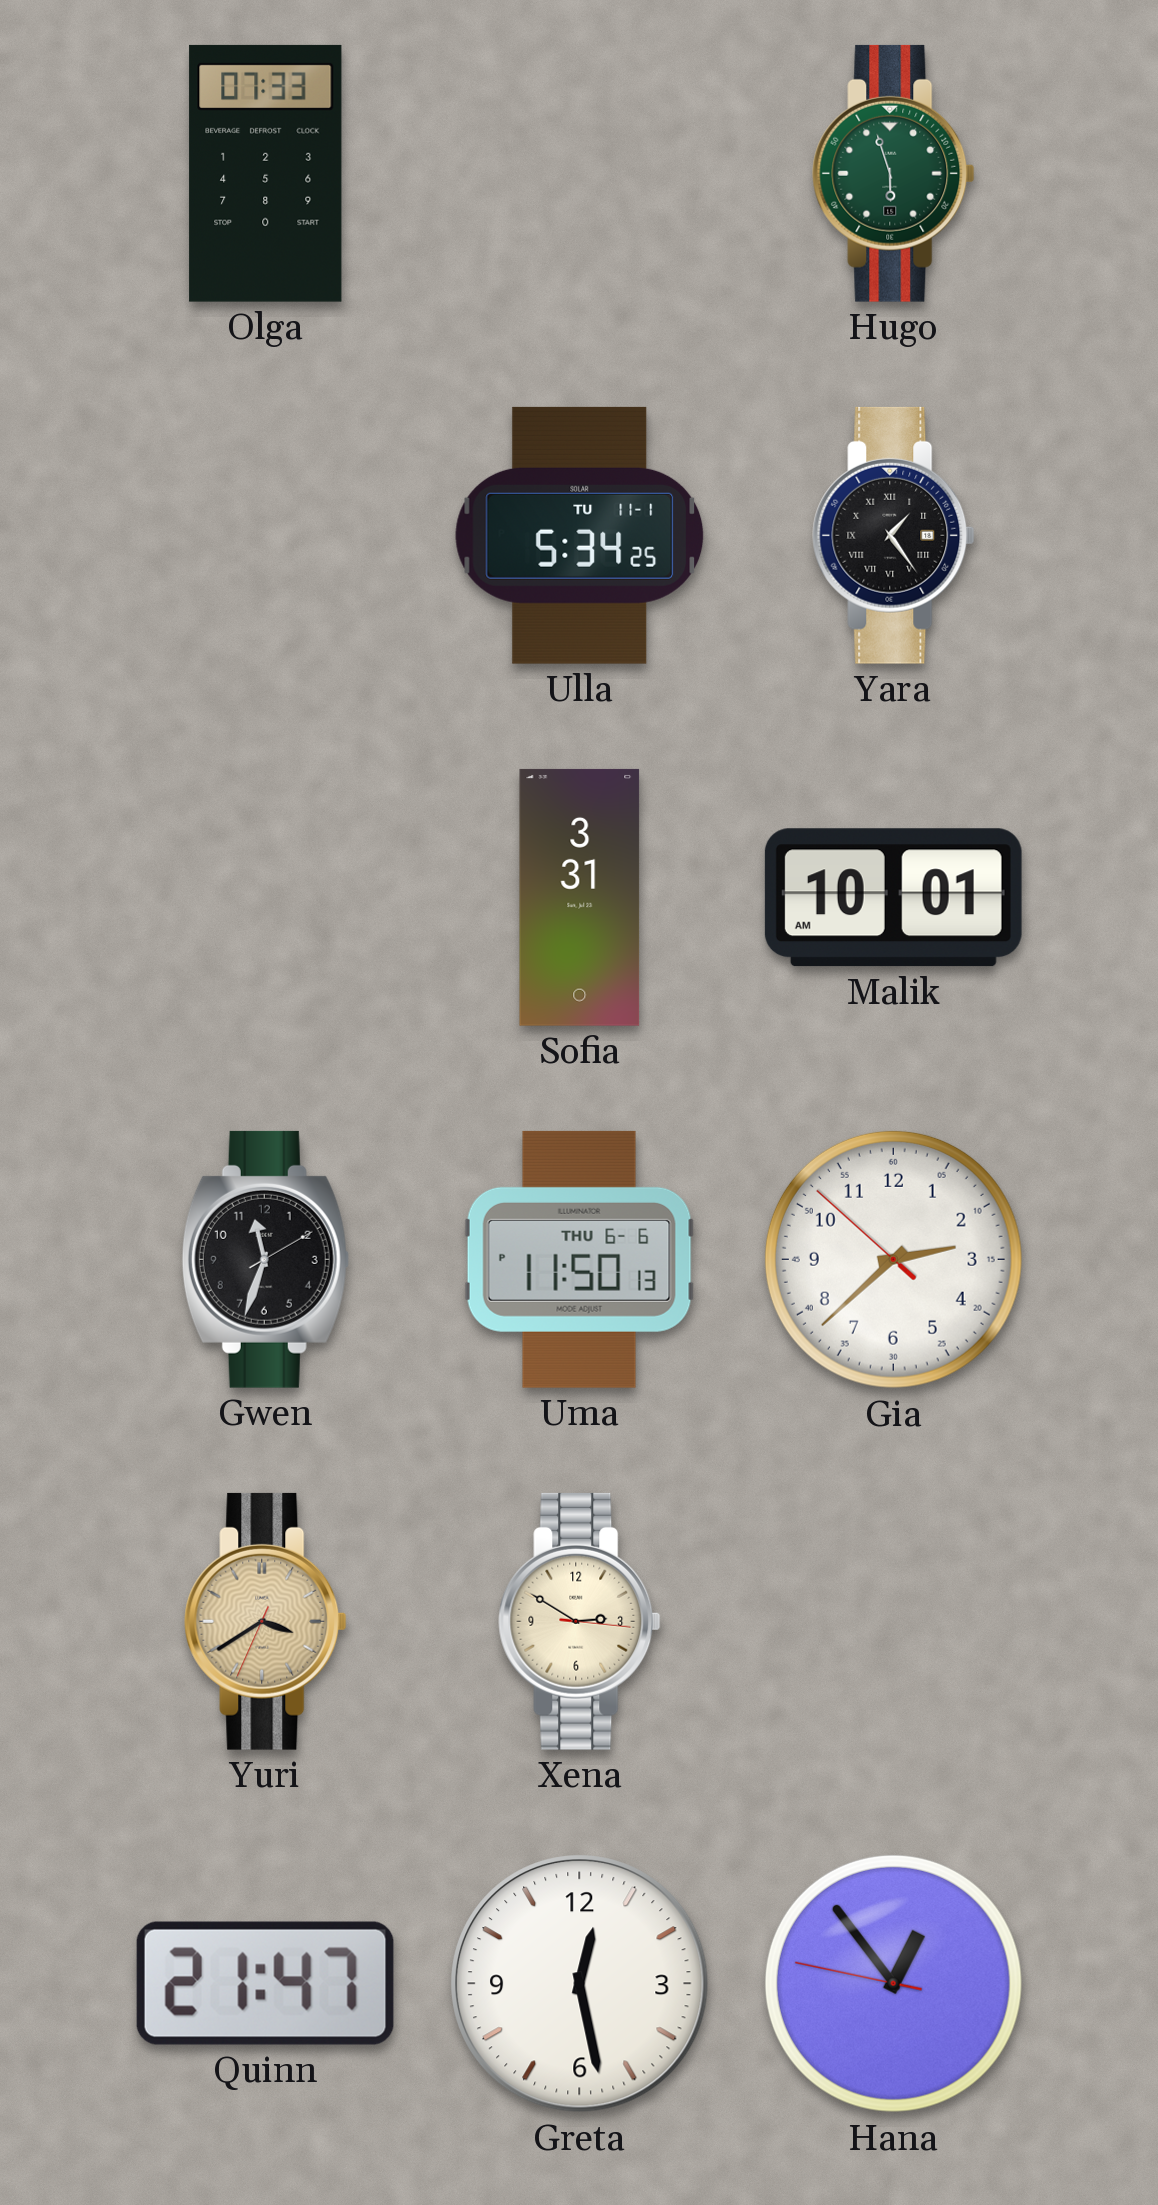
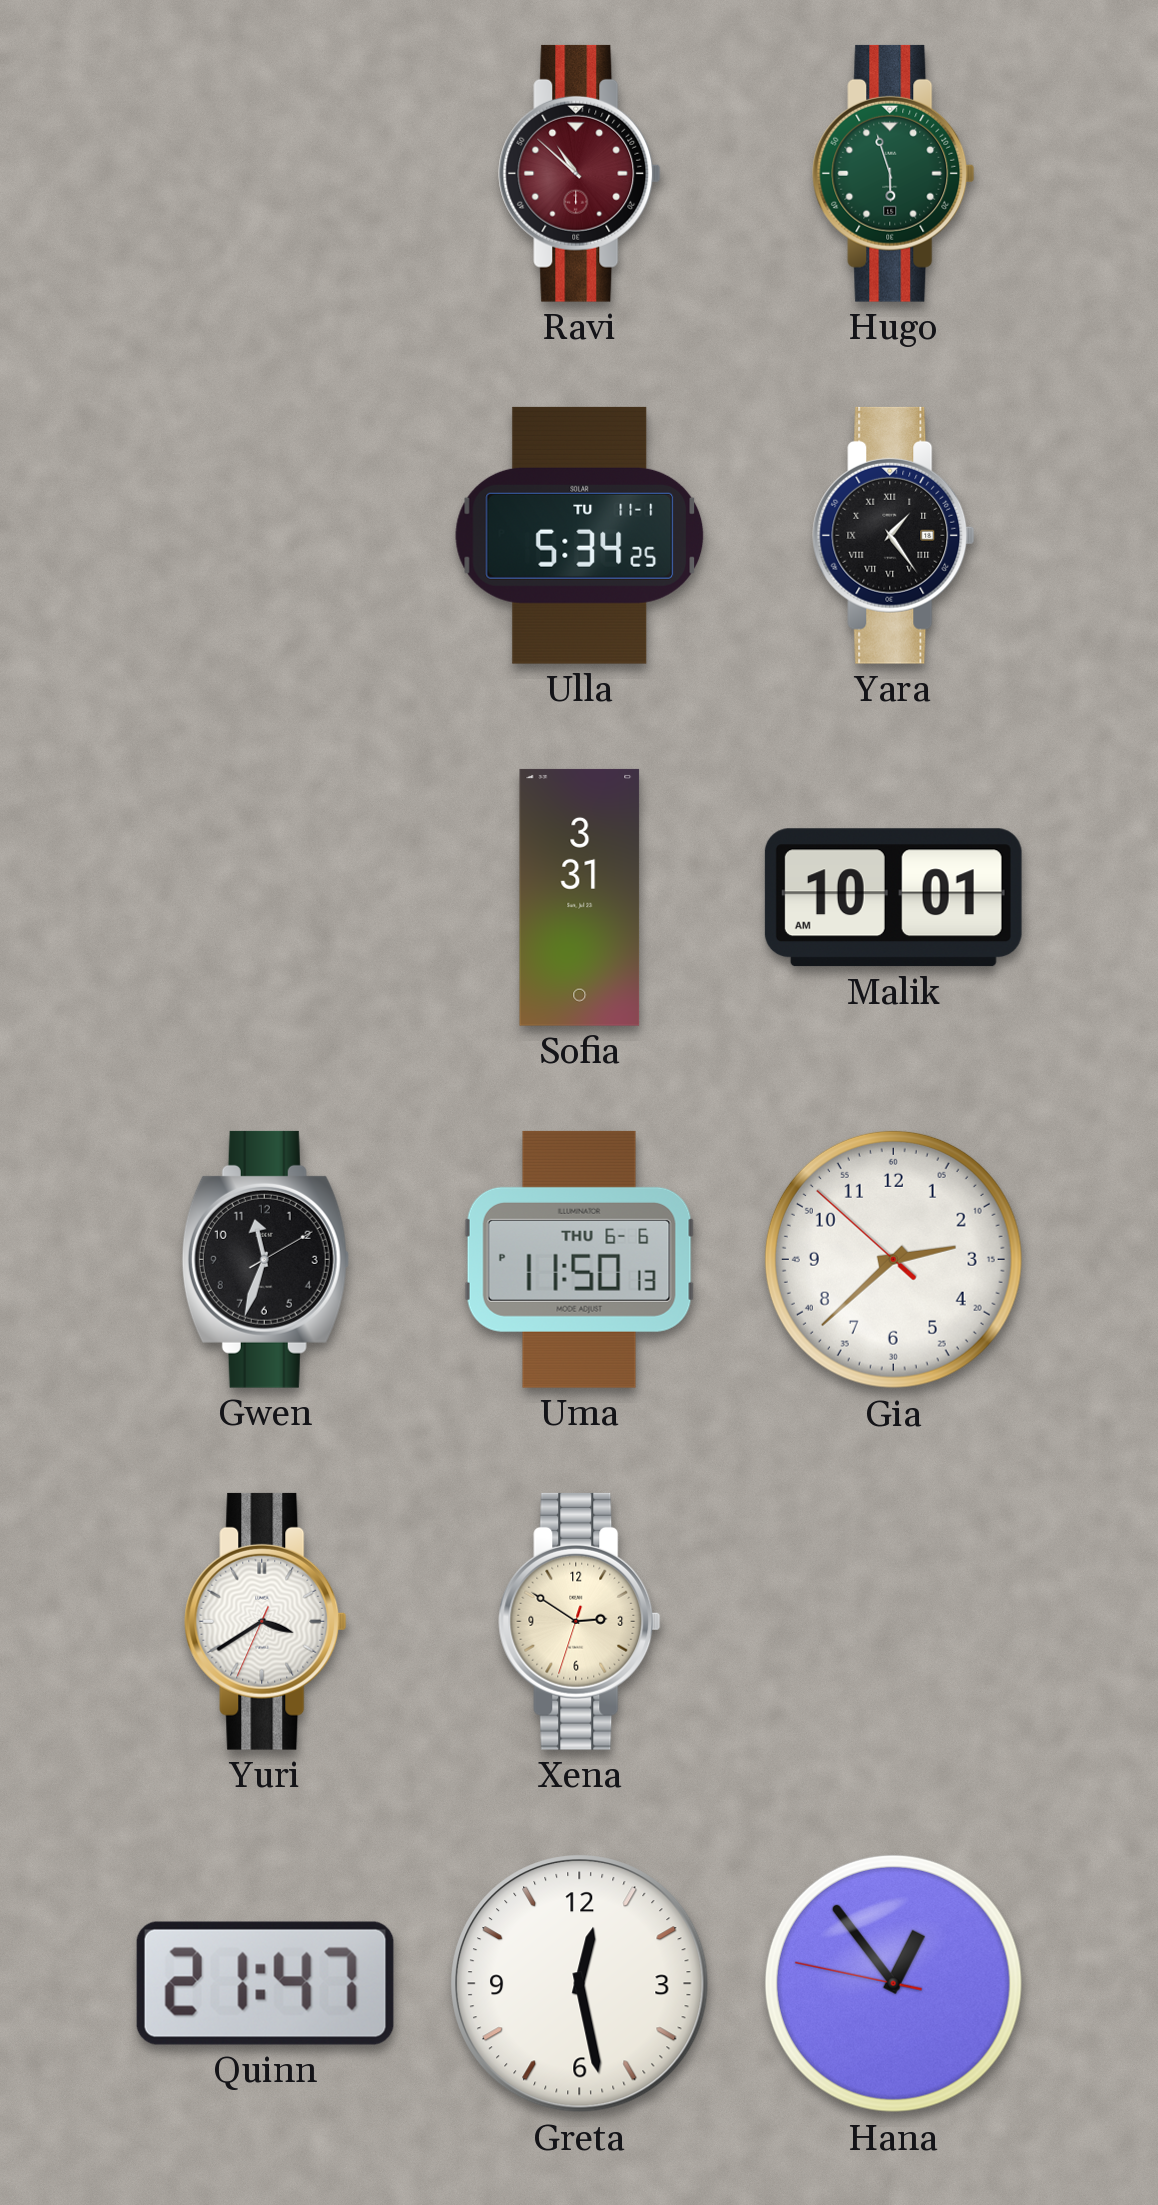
Olga: 07:33 -> none (266, 173)
Ravi: none -> 10:52 (580, 173)
Yuri dial: champagne -> white (266, 1621)
Xena: 2:50:16 -> 2:50:33 (580, 1621)
